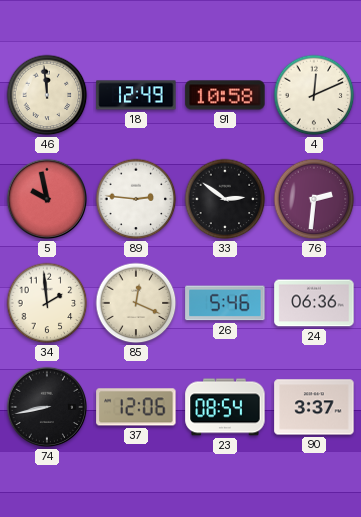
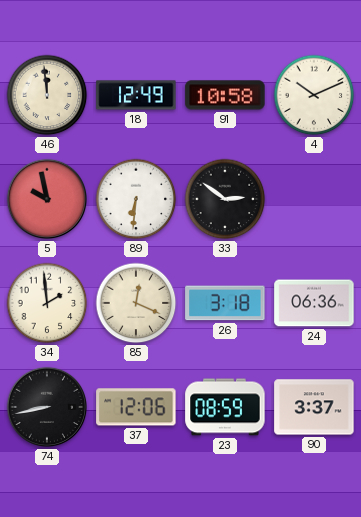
4: 12:11 -> 10:11 (314, 95)
89: 2:46 -> 6:31 (136, 199)
76: 2:31 -> none (314, 199)
26: 5:46 -> 3:18 (225, 303)
23: 08:54 -> 08:59 (225, 407)
